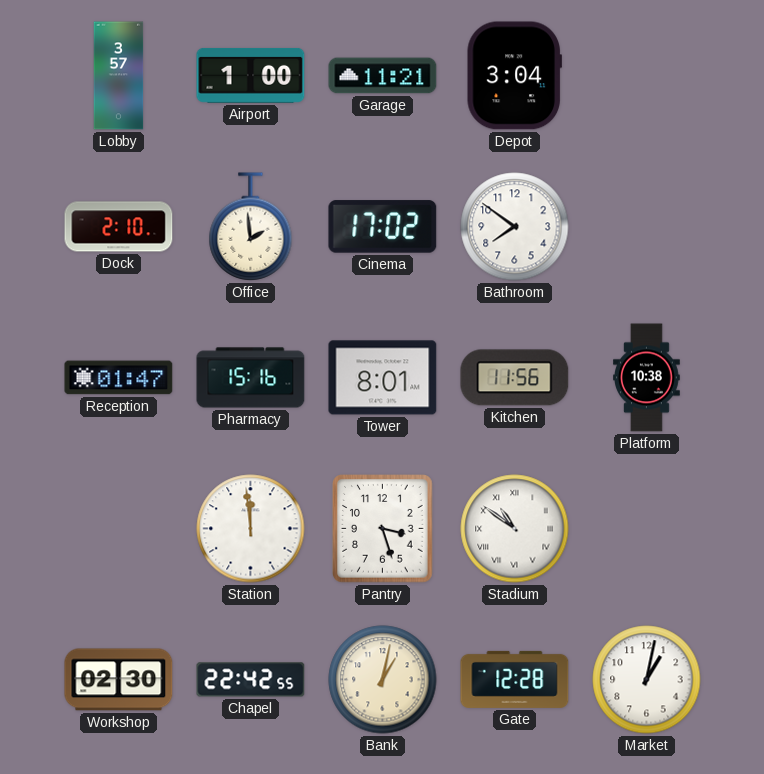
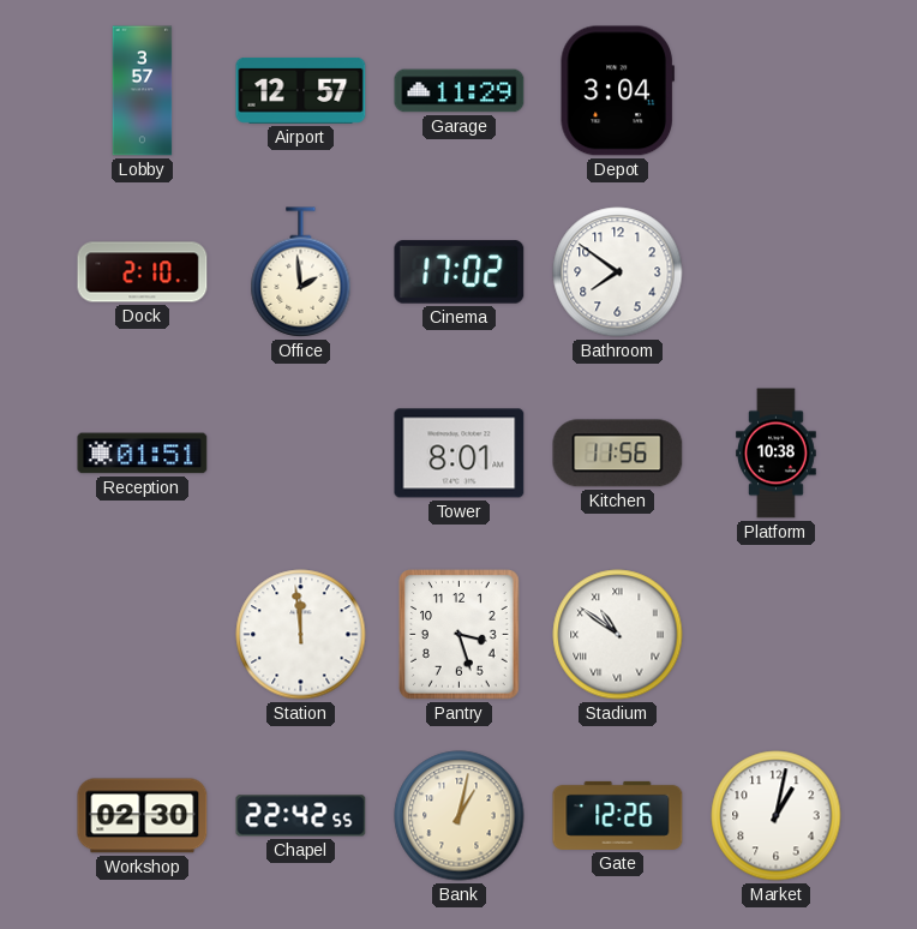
Airport: 1:00 -> 12:57 (301, 90)
Garage: 11:21 -> 11:29 (460, 91)
Reception: 01:47 -> 01:51 (143, 454)
Pharmacy: 15:16 -> none (251, 378)
Gate: 12:28 -> 12:26 (618, 815)
